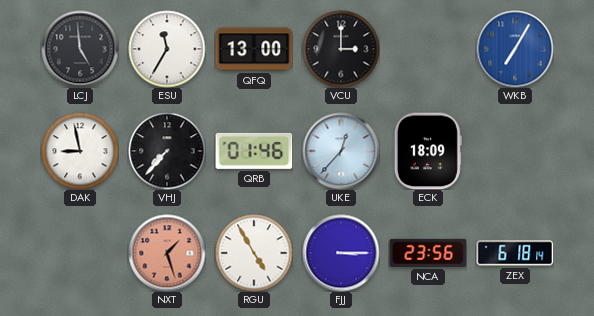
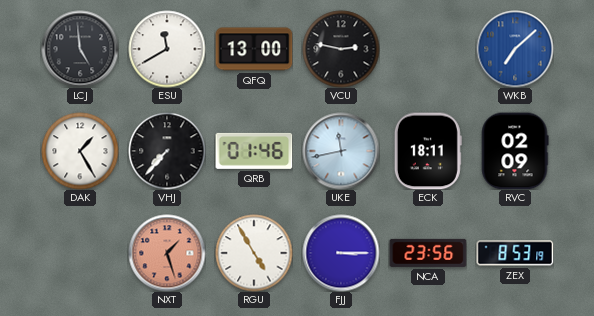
ESU: 11:35 -> 11:40 (167, 49)
VCU: 3:00 -> 2:47 (341, 49)
WKB: 7:05 -> 7:08 (515, 49)
DAK: 8:58 -> 1:25 (80, 151)
UKE: 12:37 -> 11:43 (341, 151)
ECK: 18:09 -> 18:11 (428, 151)
RVC: none -> 02:09 (515, 151)
ZEX: 6:18 -> 8:53 (515, 253)
